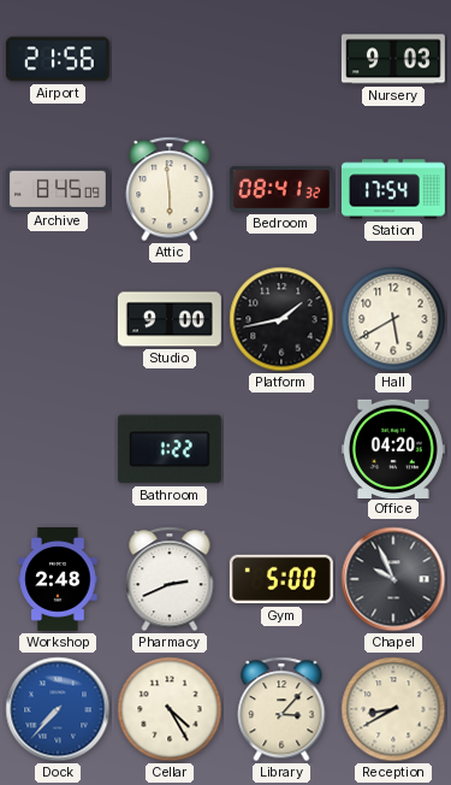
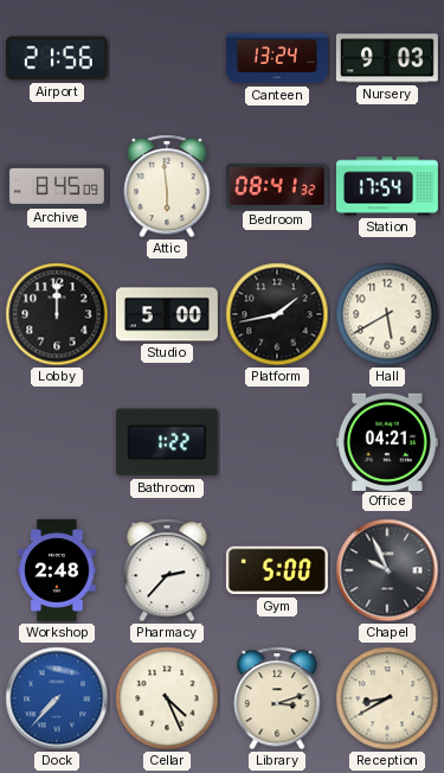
Canteen: none -> 13:24 (277, 58)
Lobby: none -> 12:00 (57, 314)
Studio: 9:00 -> 5:00 (167, 314)
Office: 04:20 -> 04:21 (387, 441)
Pharmacy: 2:41 -> 2:37 (167, 570)
Cellar: 4:25 -> 4:26 (167, 698)
Library: 3:07 -> 3:12 (277, 698)
